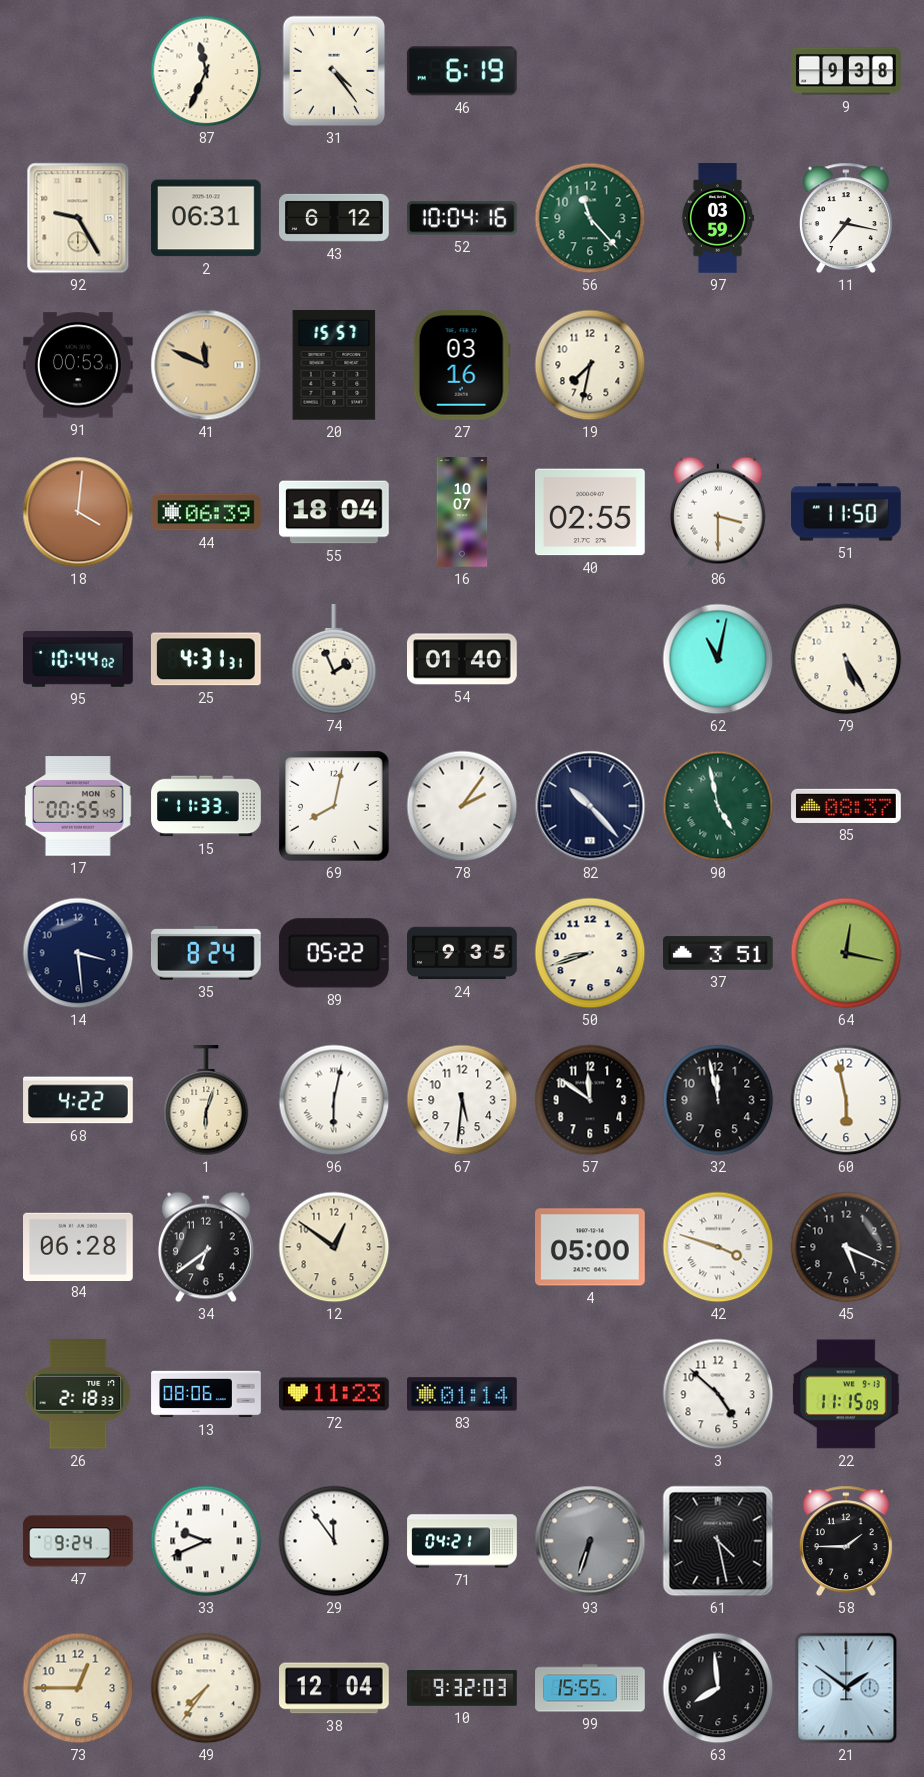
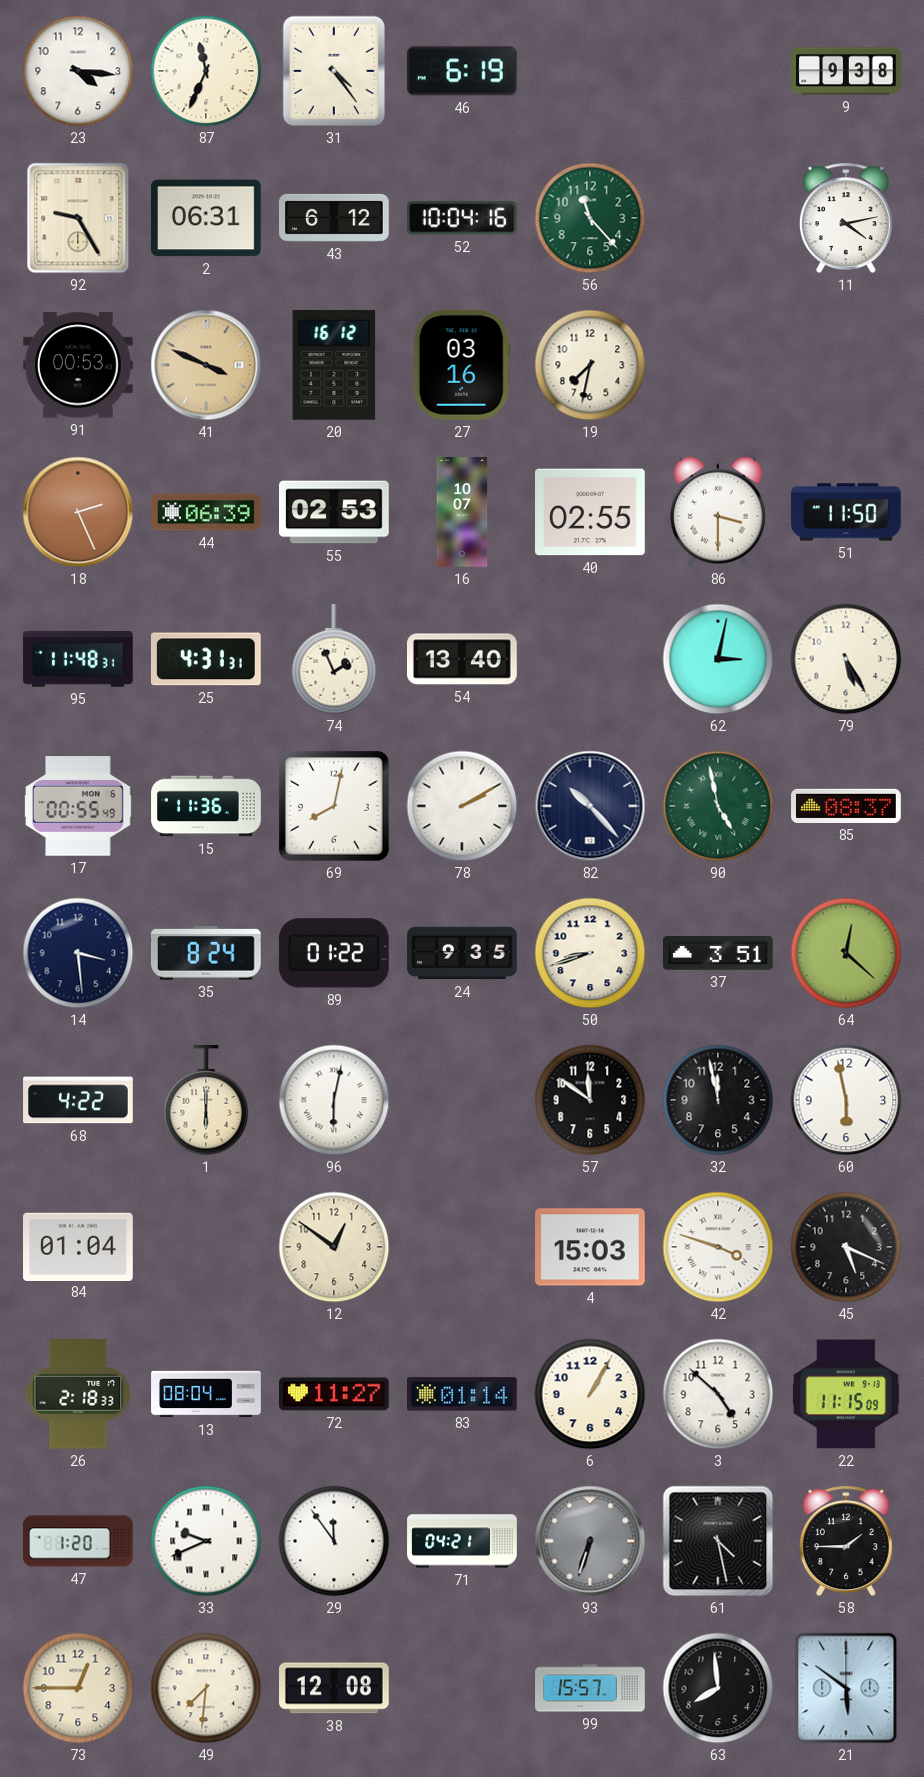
23: none -> 4:16 (78, 71)
97: 03:59 -> none (718, 218)
11: 7:17 -> 4:13 (846, 218)
41: 11:49 -> 3:49 (206, 365)
20: 15:57 -> 16:12 (334, 366)
18: 4:01 -> 2:26 (78, 512)
55: 18:04 -> 02:53 (335, 512)
95: 10:44 -> 11:48 (78, 659)
54: 01:40 -> 13:40 (462, 659)
62: 11:02 -> 3:02 (718, 659)
15: 11:33 -> 11:36 (206, 806)
78: 2:06 -> 2:10 (462, 806)
89: 05:22 -> 01:22 (334, 953)
64: 12:17 -> 12:22 (846, 953)
1: 6:03 -> 6:00 (206, 1101)
67: 5:31 -> none (462, 1100)
84: 06:28 -> 01:04 (79, 1246)
34: 6:39 -> none (206, 1247)
4: 05:00 -> 15:03 (591, 1247)
13: 08:06 -> 08:04 (206, 1394)
72: 11:23 -> 11:27 (334, 1394)
6: none -> 1:05 (590, 1394)
47: 9:24 -> 1:20 (78, 1541)
49: 7:36 -> 7:31 (206, 1688)
38: 12:04 -> 12:08 (335, 1688)
10: 9:32 -> none (462, 1688)
99: 15:55 -> 15:57 (590, 1688)
21: 1:51 -> 5:51 (846, 1688)
